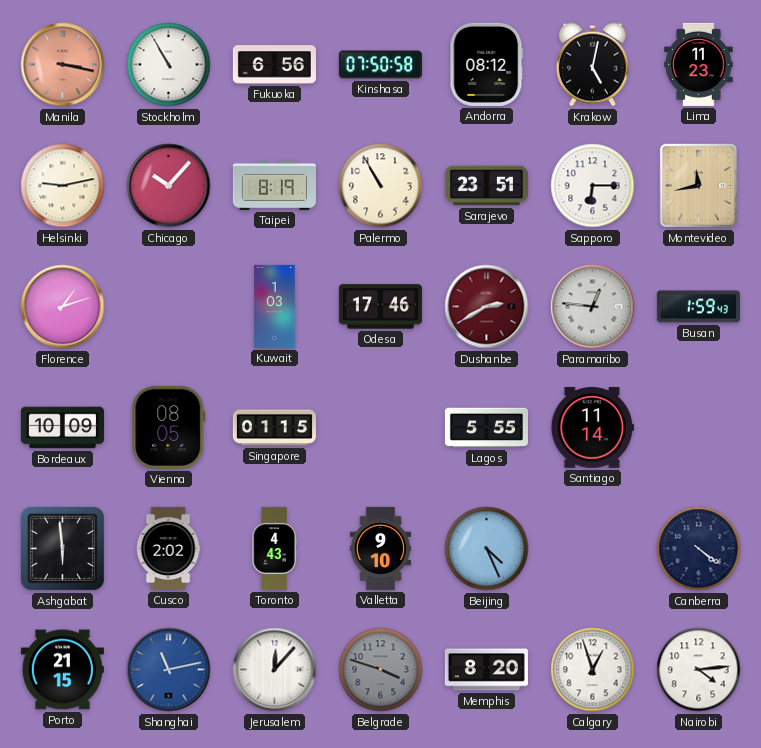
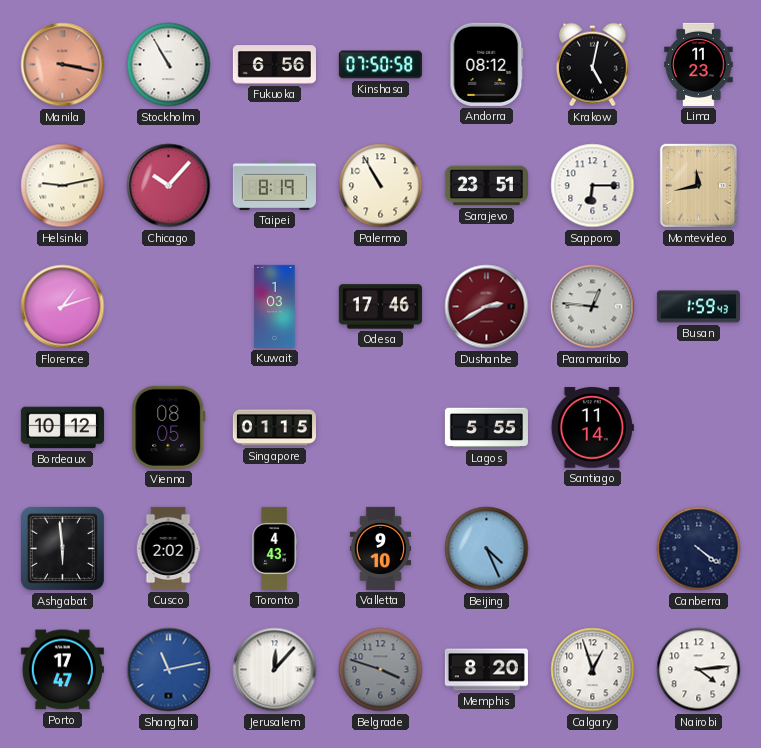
Bordeaux: 10:09 -> 10:12 (62, 428)
Porto: 21:15 -> 17:47 (62, 670)
